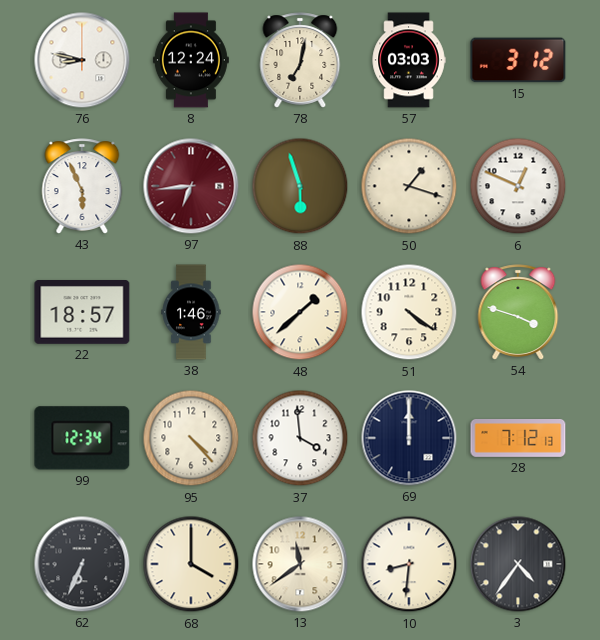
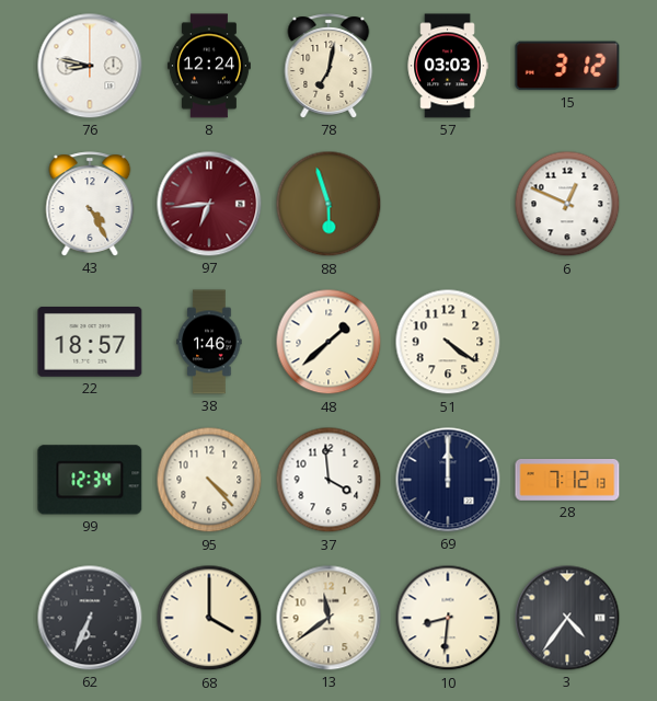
43: 5:56 -> 4:25 (90, 204)
50: 1:18 -> none (409, 186)
54: 3:48 -> none (518, 312)
